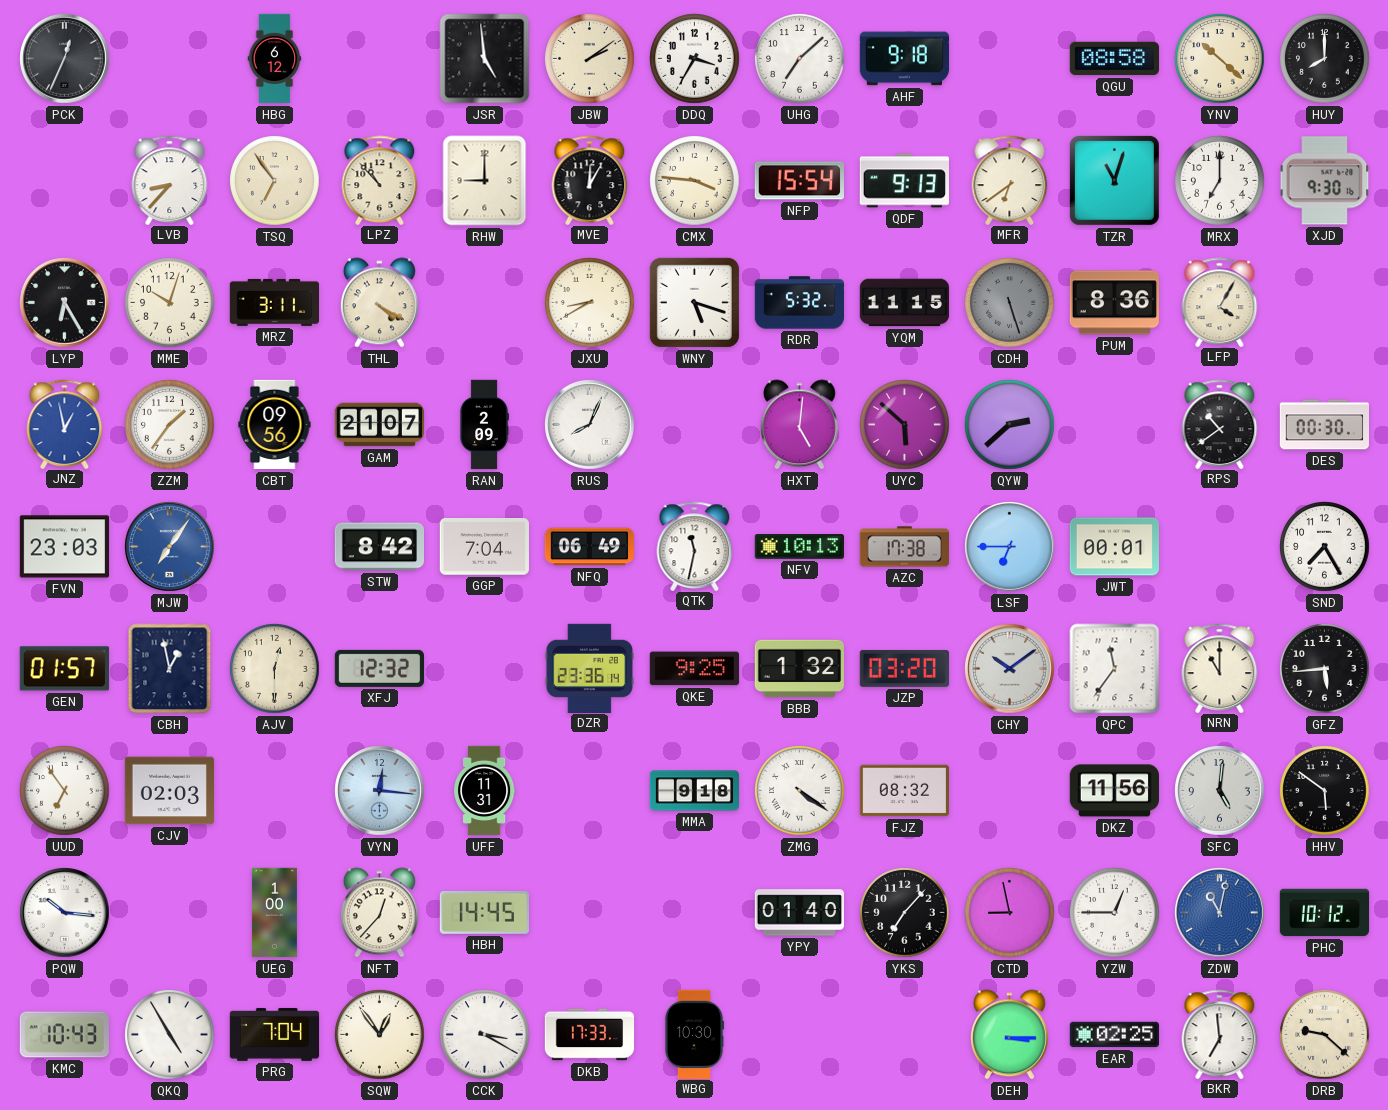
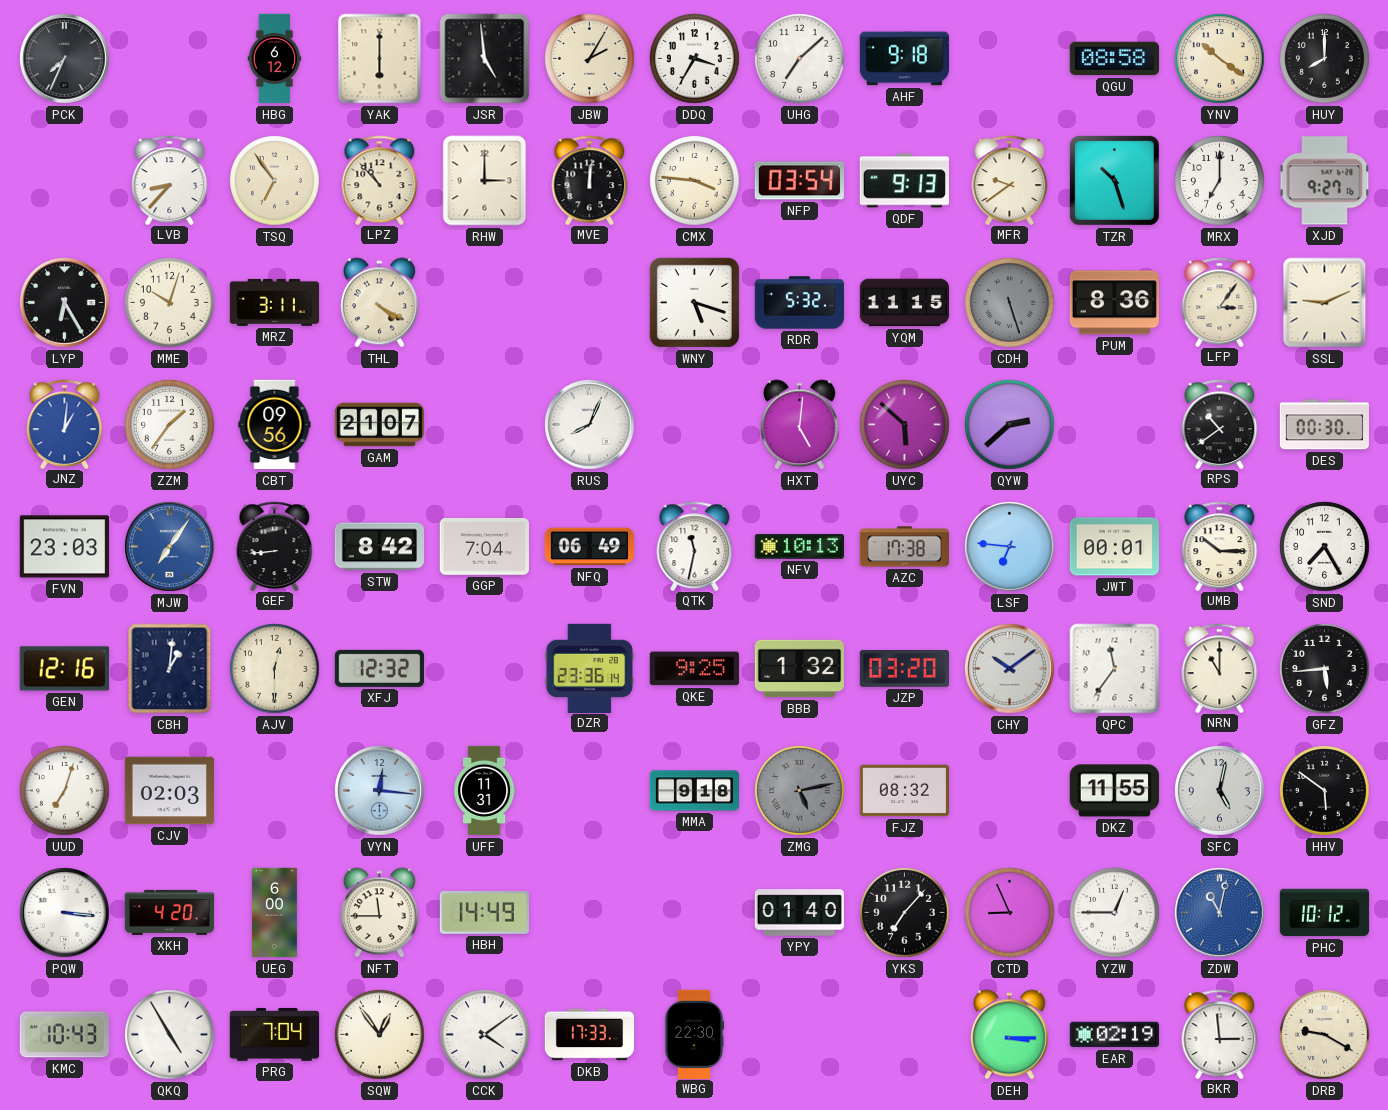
PCK: 12:34 -> 7:34 (65, 59)
YAK: none -> 6:00 (380, 59)
JBW: 2:09 -> 2:05 (590, 59)
YNV: 10:22 -> 10:21 (1220, 59)
RHW: 9:00 -> 3:00 (485, 181)
MVE: 12:05 -> 12:01 (590, 180)
NFP: 15:54 -> 03:54 (799, 181)
MFR: 6:39 -> 9:39 (1010, 180)
TZR: 11:03 -> 10:27 (1114, 180)
XJD: 9:30 -> 9:27 (1325, 181)
JXU: 8:40 -> none (590, 303)
LFP: 4:05 -> 3:06 (1220, 302)
SSL: none -> 9:11 (1325, 303)
JNZ: 12:58 -> 1:01 (65, 424)
RAN: 2:09 -> none (484, 425)
GEF: none -> 8:44 (275, 546)
LSF: 6:45 -> 6:46 (1010, 547)
UMB: none -> 10:15 (1220, 546)
GEN: 01:57 -> 12:16 (64, 669)
CBH: 12:58 -> 1:01 (170, 669)
UUD: 6:54 -> 7:03 (65, 791)
ZMG: 4:21 -> 5:13 (800, 791)
ZMG dial: white -> grey (800, 791)
DKZ: 11:56 -> 11:55 (1114, 791)
SFC: 5:01 -> 5:02 (1220, 791)
PQW: 10:16 -> 3:16 (65, 913)
XKH: none -> 4:20 (169, 912)
UEG: 1:00 -> 6:00 (274, 913)
NFT: 12:37 -> 11:45 (379, 913)
HBH: 14:45 -> 14:49 (484, 912)
CTD: 8:58 -> 8:56 (1010, 913)
CCK: 3:20 -> 4:09 (485, 1035)
WBG: 10:30 -> 22:30 (694, 1034)
EAR: 02:25 -> 02:19 (1114, 1035)
BKR: 6:59 -> 2:59 (1220, 1034)
DRB: 9:22 -> 9:20 (1325, 1035)
